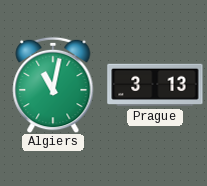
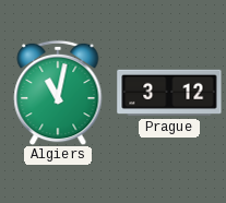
Prague: 3:13 -> 3:12 (169, 93)
